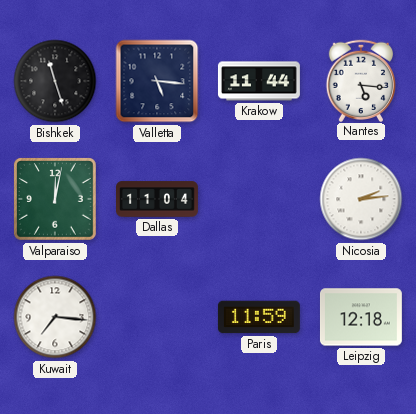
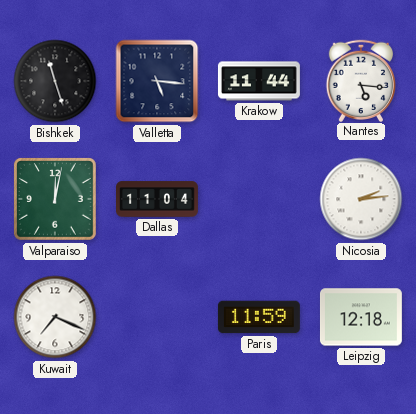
Kuwait: 7:16 -> 7:19 (55, 317)
